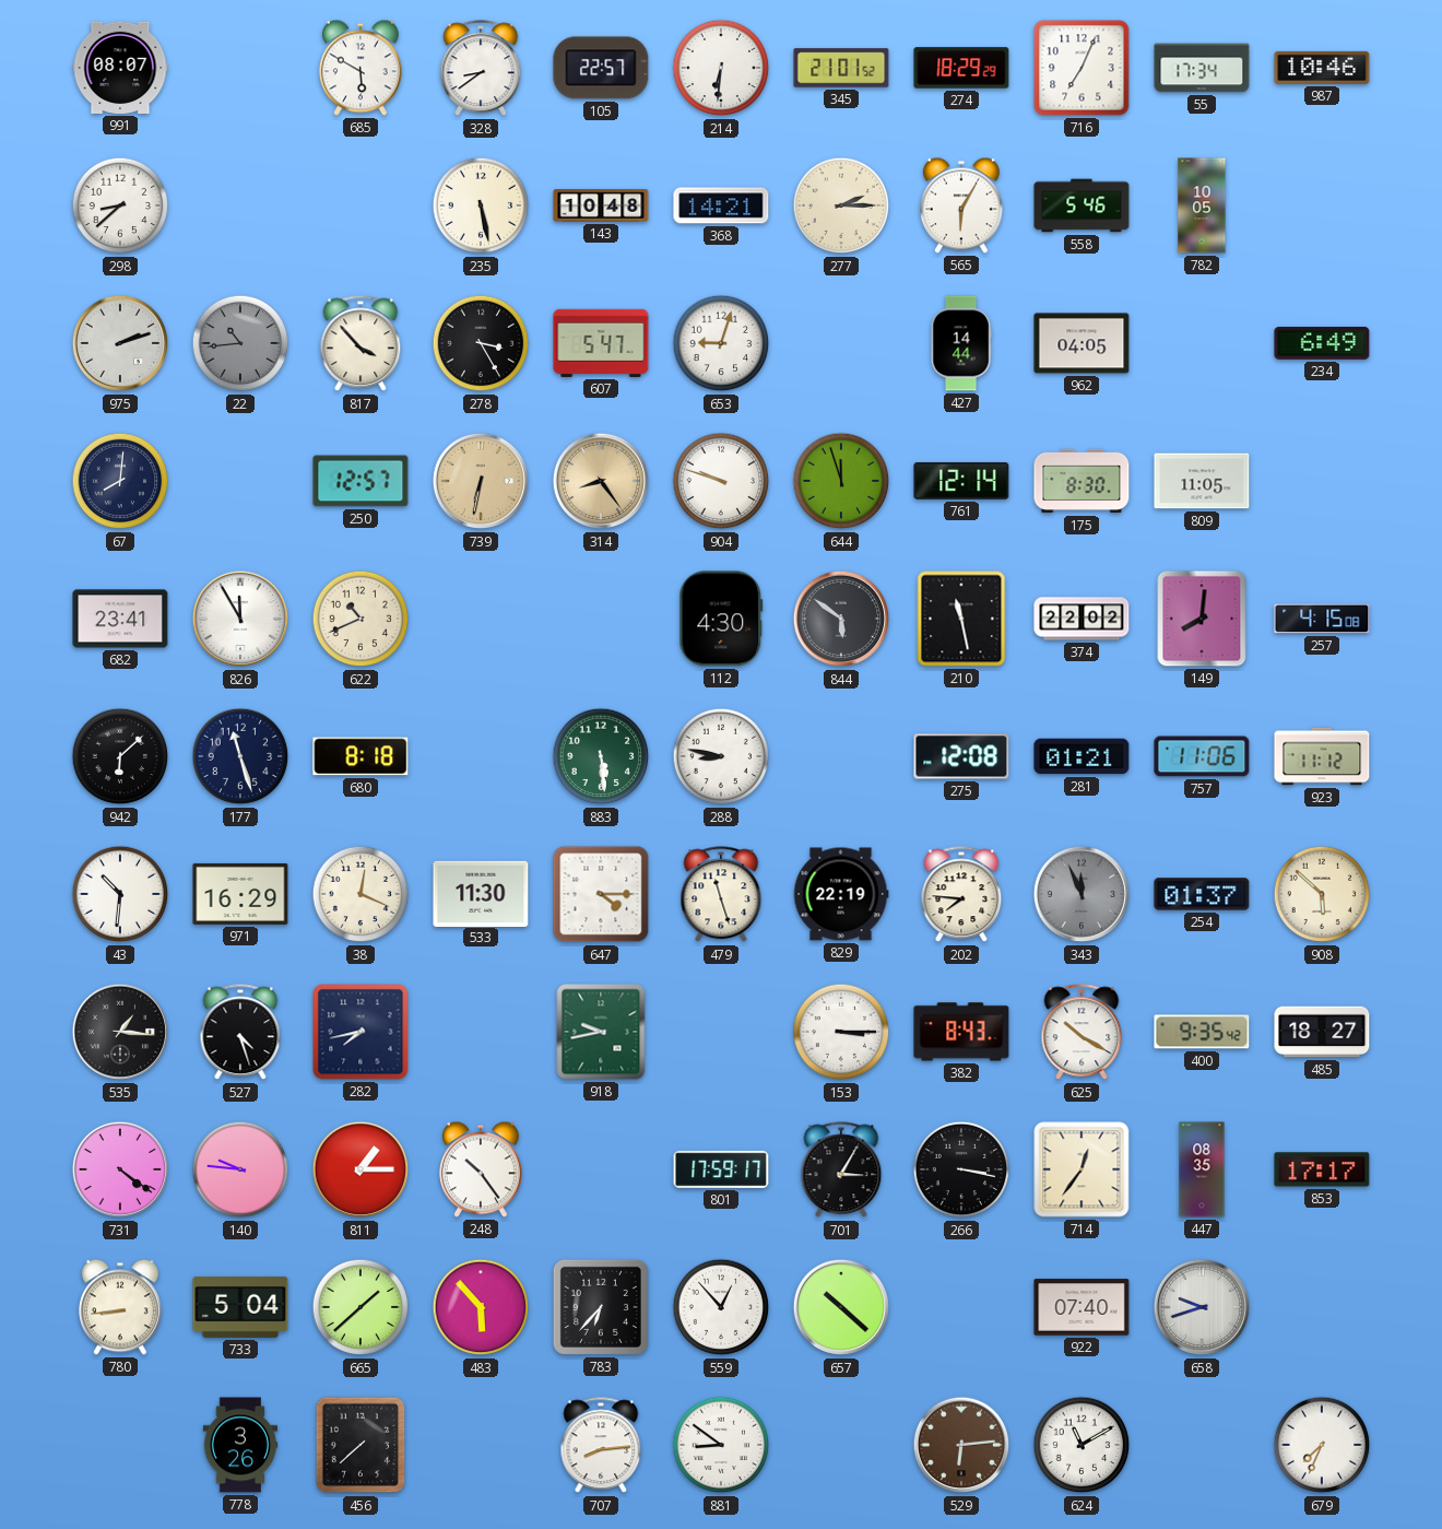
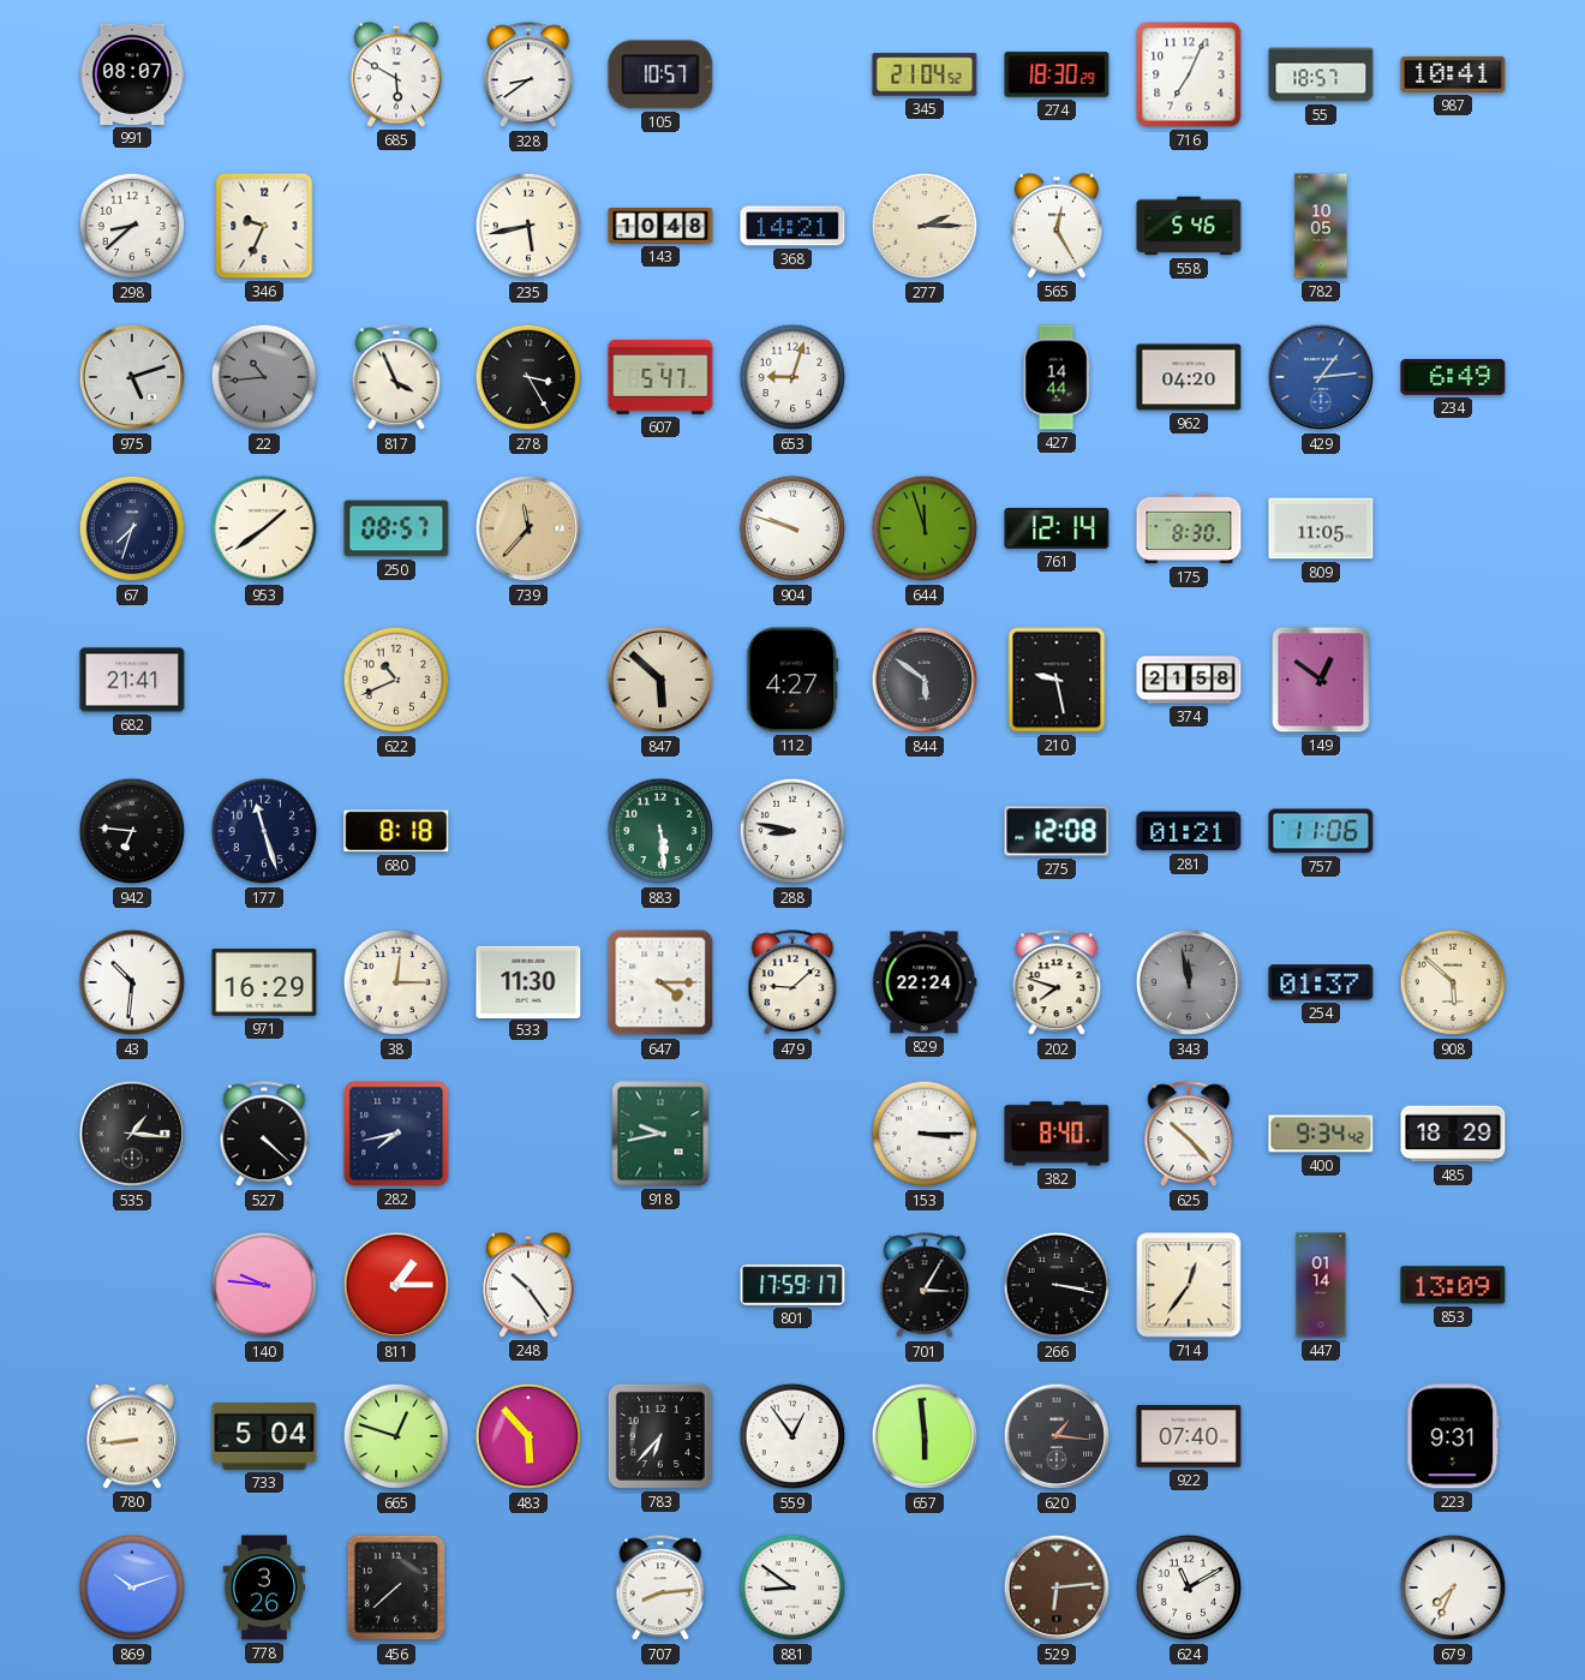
105: 22:57 -> 10:57 (660, 74)
214: 6:31 -> none (721, 68)
345: 21:01 -> 21:04 (925, 74)
274: 18:29 -> 18:30 (1057, 74)
55: 17:34 -> 18:57 (1321, 74)
987: 10:46 -> 10:41 (1453, 74)
346: none -> 9:34 (264, 226)
235: 5:28 -> 5:43 (528, 226)
565: 6:05 -> 12:25 (1057, 226)
975: 2:12 -> 5:12 (132, 377)
817: 3:53 -> 3:56 (396, 378)
962: 04:05 -> 04:20 (1189, 377)
429: none -> 1:14 (1321, 377)
67: 8:01 -> 7:33 (132, 528)
953: none -> 1:39 (264, 528)
250: 12:57 -> 08:57 (396, 528)
739: 6:32 -> 11:37 (528, 528)
314: 8:24 -> none (601, 481)
682: 23:41 -> 21:41 (132, 680)
826: 11:55 -> none (240, 619)
847: none -> 5:52 (660, 680)
112: 4:30 -> 4:27 (792, 680)
210: 11:28 -> 9:28 (1057, 680)
374: 22:02 -> 21:58 (1189, 680)
149: 8:01 -> 12:51 (1321, 680)
257: 4:15 -> none (1322, 619)
942: 6:08 -> 6:46 (132, 831)
923: 11:12 -> none (1322, 756)
38: 12:19 -> 12:15 (396, 982)
479: 11:27 -> 9:08 (792, 984)
829: 22:19 -> 22:24 (925, 982)
202: 7:46 -> 7:48 (1057, 984)
343: 11:56 -> 11:58 (1189, 982)
527: 4:27 -> 4:22 (264, 1135)
382: 8:43 -> 8:40 (1057, 1134)
625: 10:20 -> 10:23 (1189, 1135)
400: 9:35 -> 9:34 (1321, 1134)
485: 18:27 -> 18:29 (1453, 1134)
731: 4:21 -> none (120, 1169)
447: 08:35 -> 01:14 (1321, 1285)
853: 17:17 -> 13:09 (1453, 1285)
665: 1:38 -> 12:48 (396, 1436)
559: 12:53 -> 12:54 (792, 1436)
657: 10:22 -> 5:59 (925, 1436)
620: none -> 1:16 (1057, 1436)
658: 9:42 -> none (1202, 1307)
223: none -> 9:31 (1453, 1436)
869: none -> 10:12 (132, 1588)
